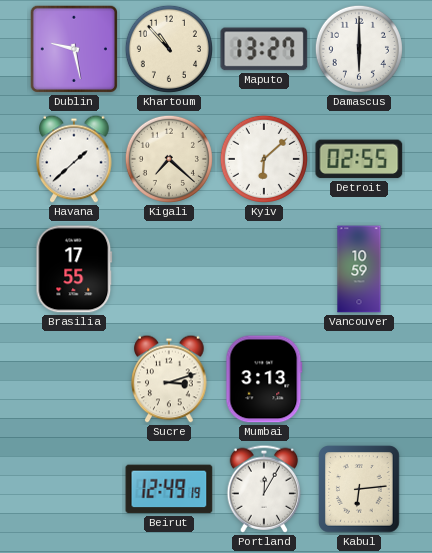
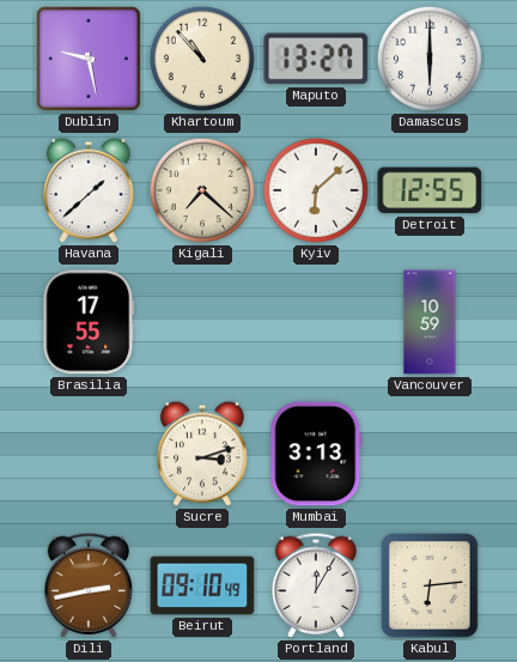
Detroit: 02:55 -> 12:55 (430, 190)
Dili: none -> 2:43 (89, 585)
Beirut: 12:49 -> 09:10 (202, 585)
